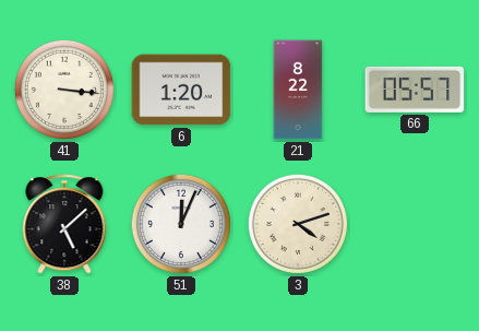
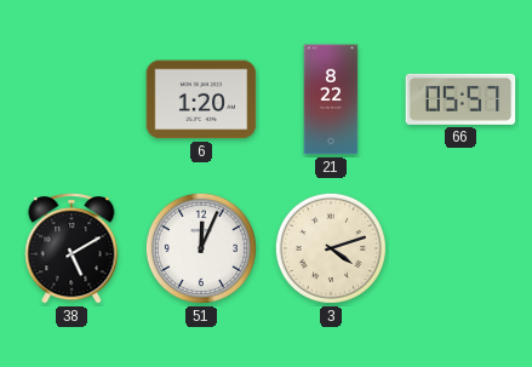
41: 3:16 -> none (64, 90)
38: 5:08 -> 5:10 (71, 248)
